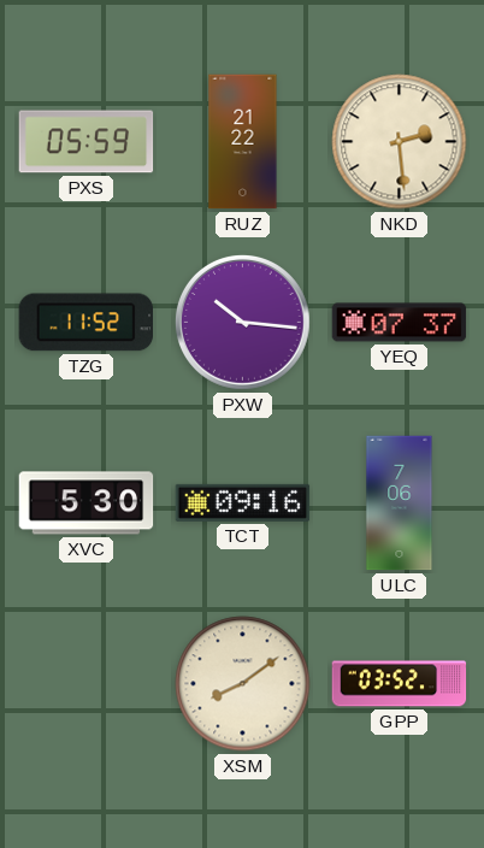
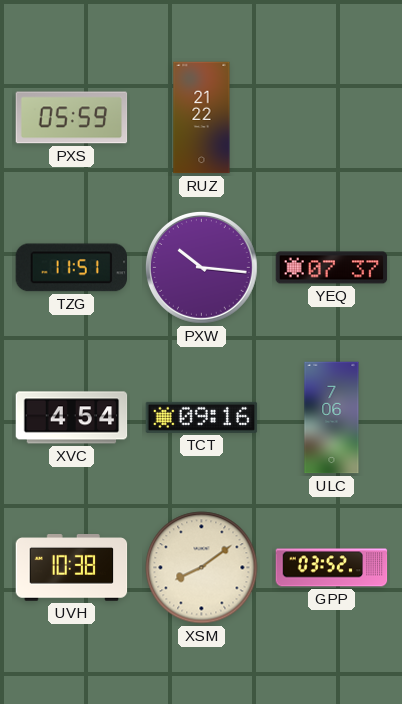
NKD: 2:29 -> none (400, 142)
TZG: 11:52 -> 11:51 (71, 268)
XVC: 5:30 -> 4:54 (72, 418)
UVH: none -> 10:38 (72, 568)
